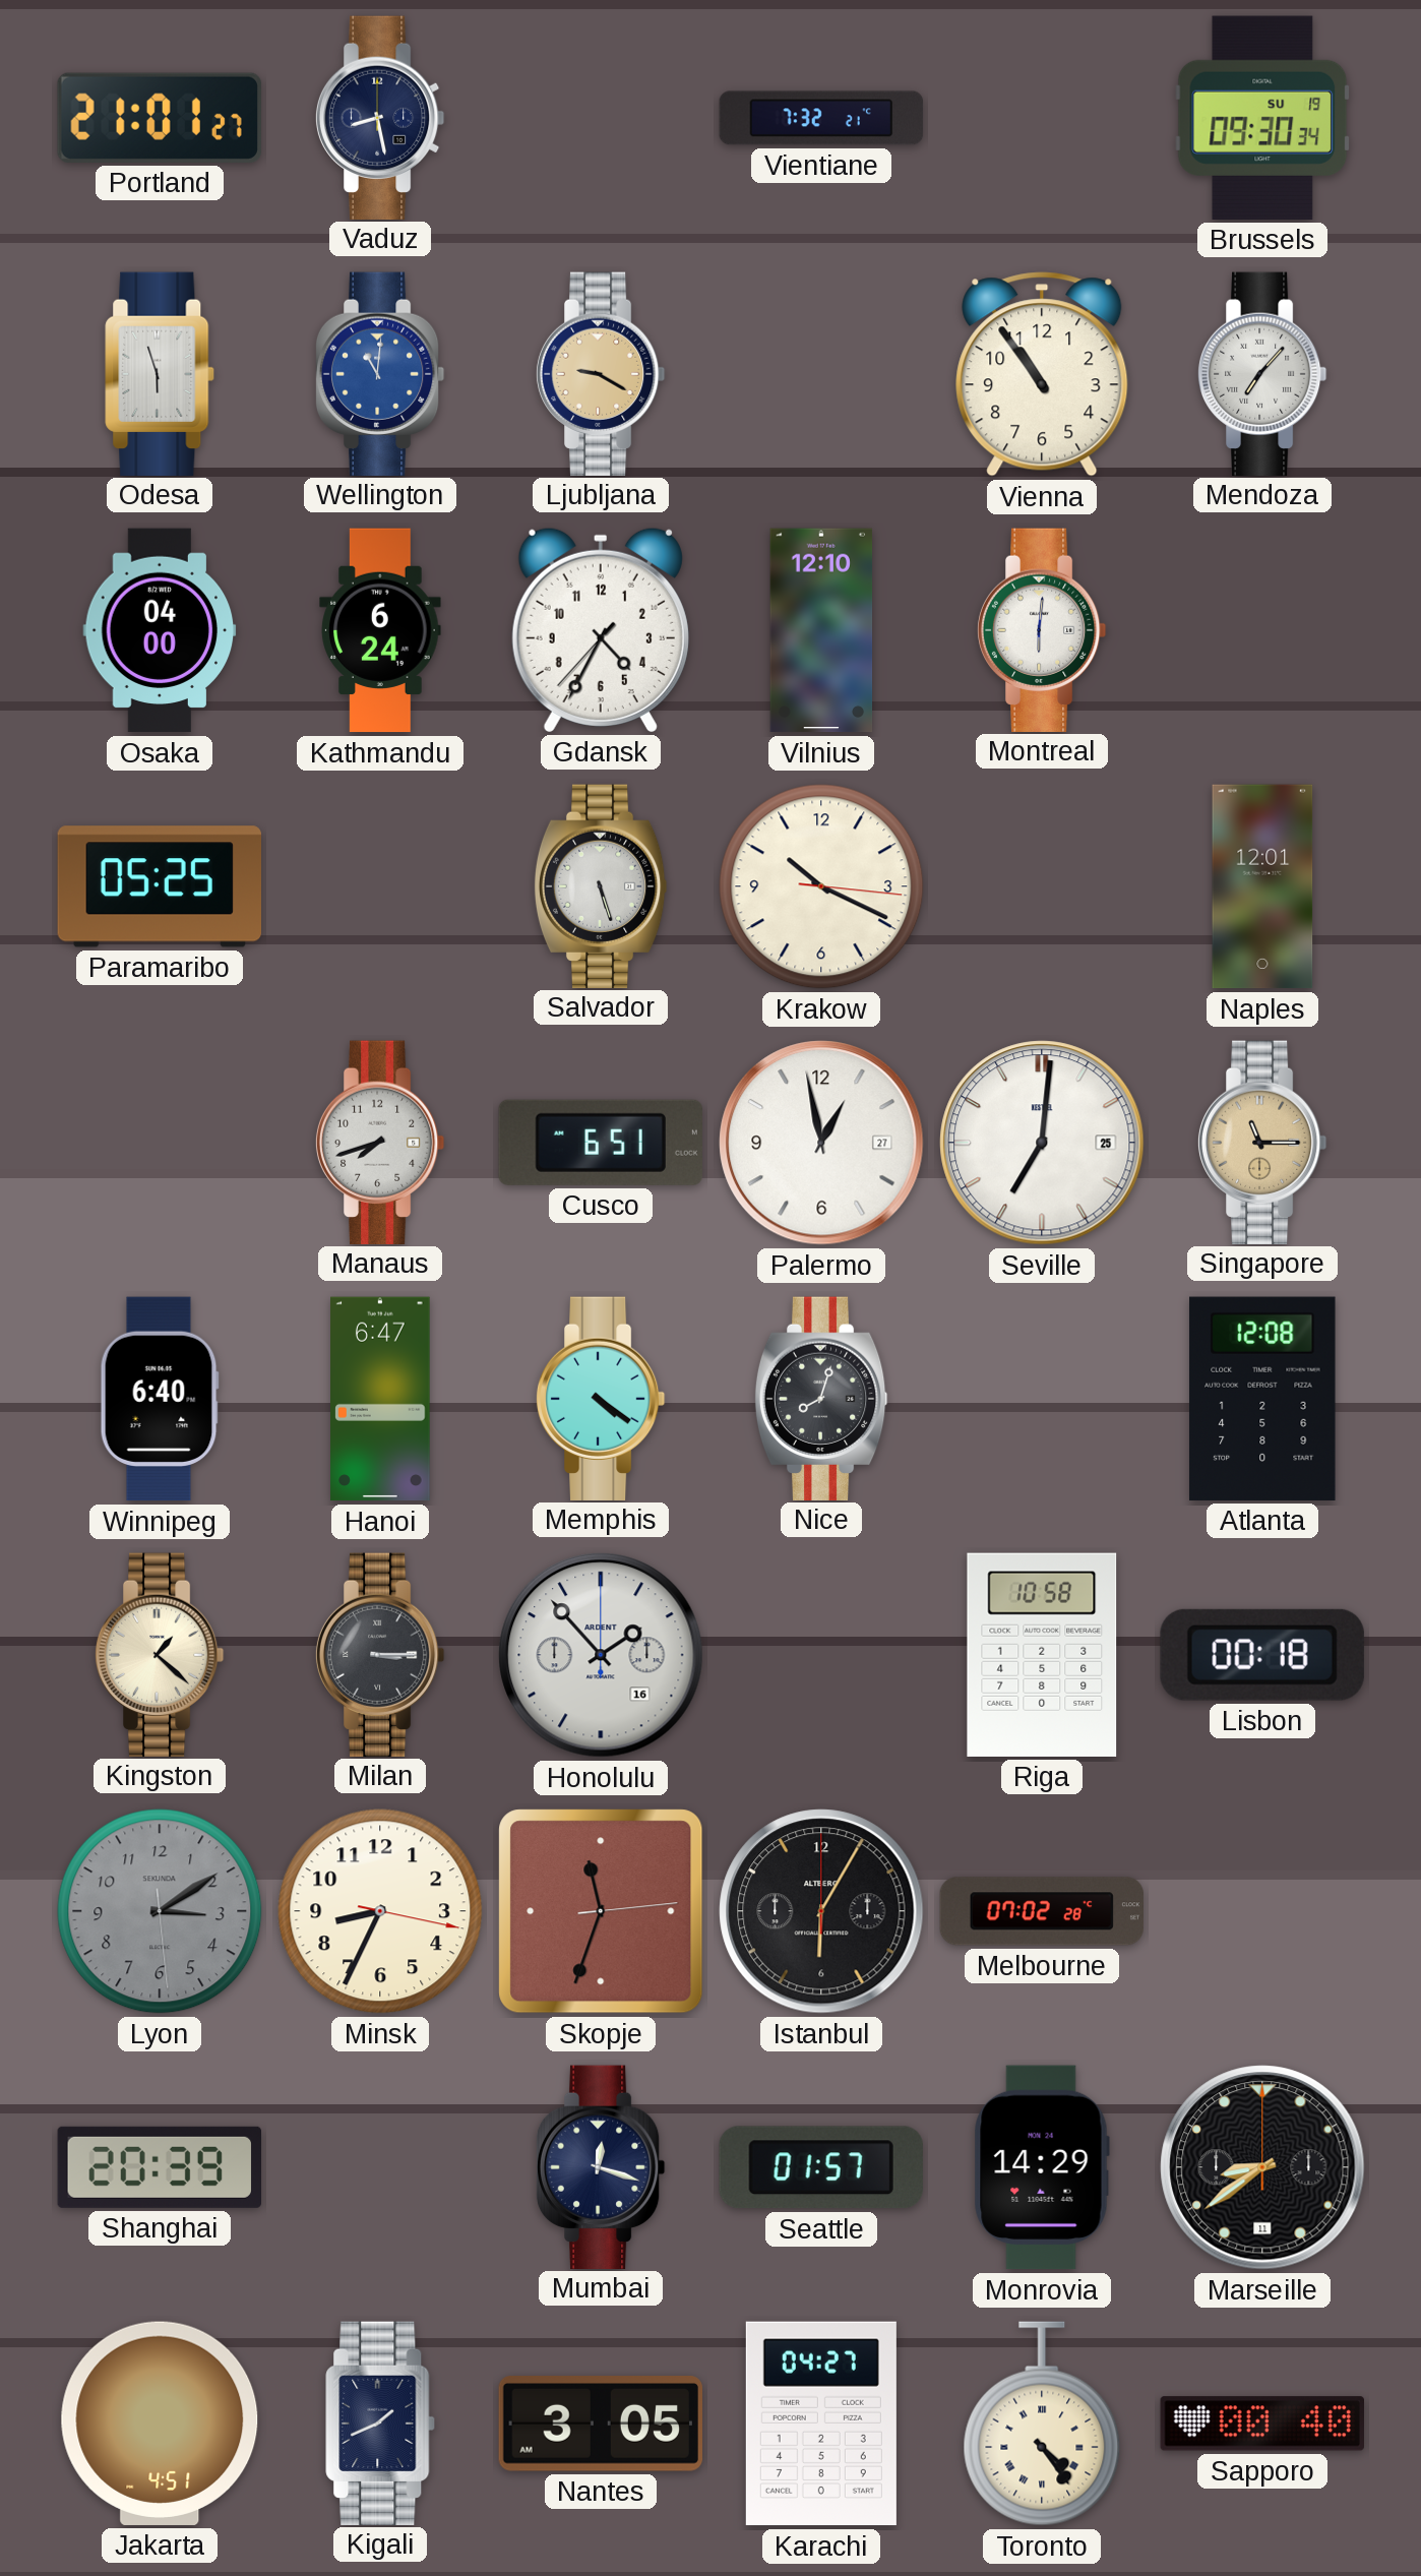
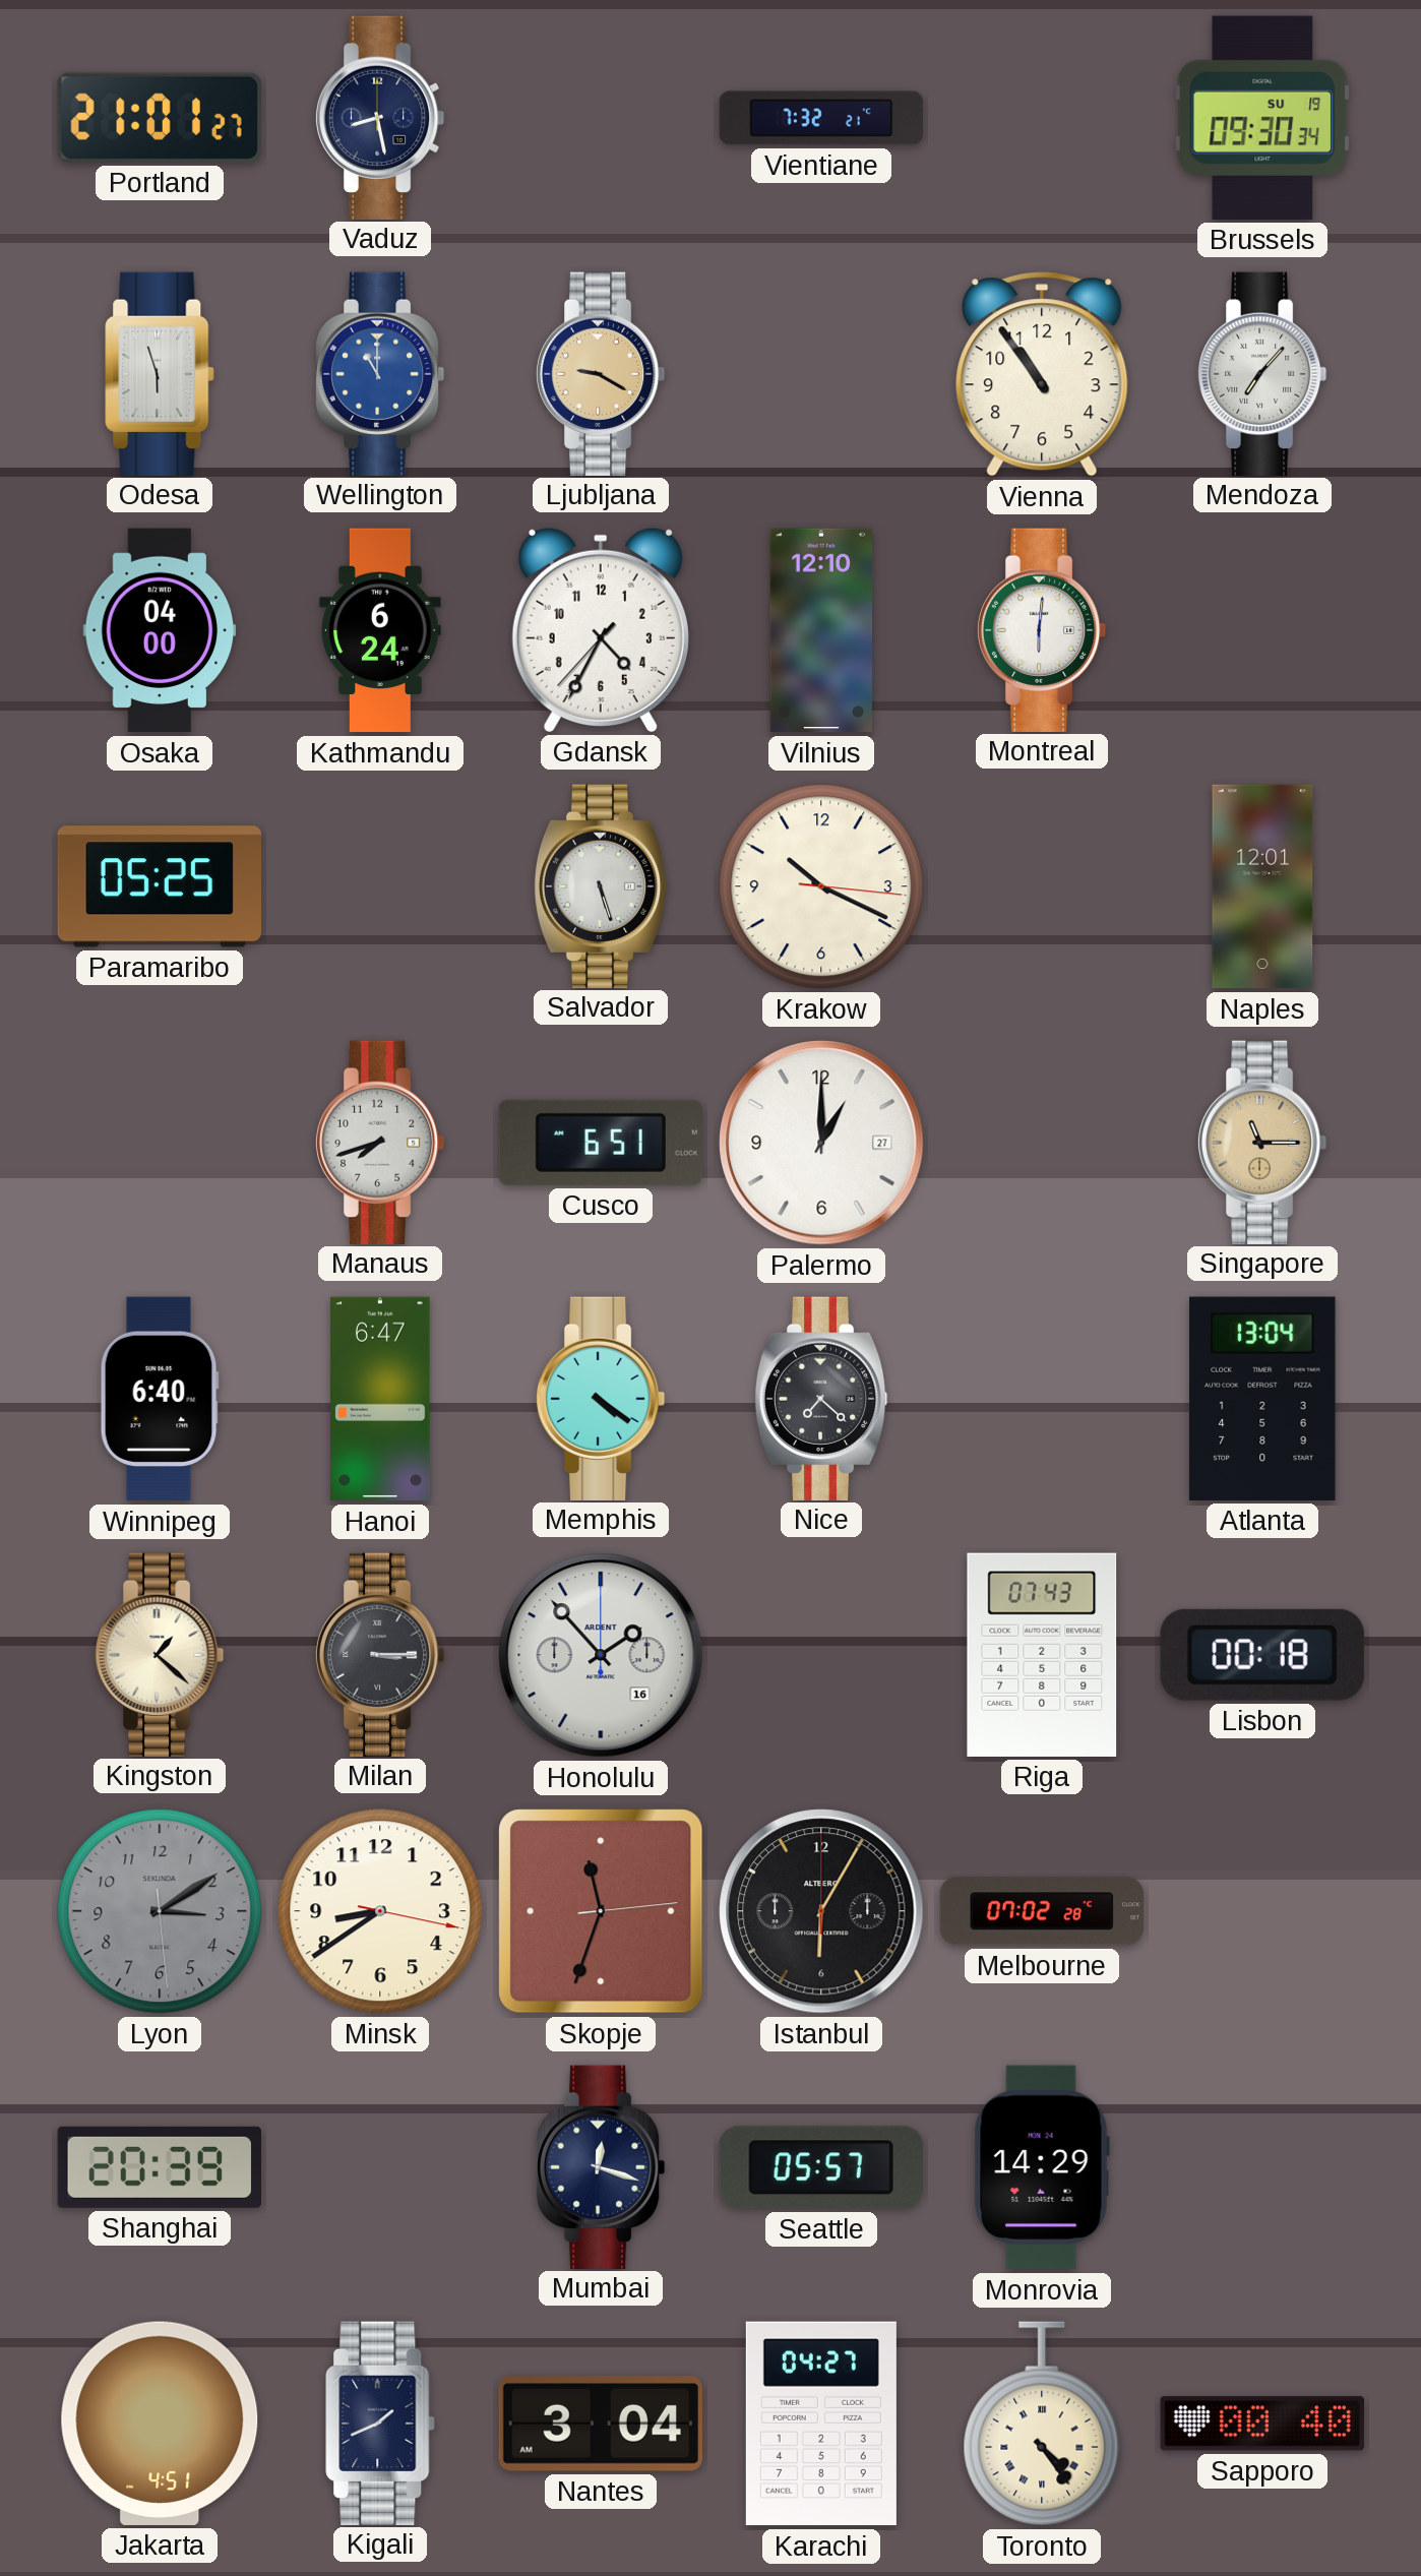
Wellington: 11:01 -> 11:00 (380, 373)
Palermo: 12:58 -> 1:00 (821, 1143)
Seville: 7:01 -> none (1042, 1143)
Nice: 8:03 -> 7:22 (821, 1398)
Atlanta: 12:08 -> 13:04 (1262, 1399)
Riga: 10:58 -> 07:43 (1042, 1655)
Minsk: 8:34 -> 8:39 (380, 1911)
Seattle: 01:57 -> 05:57 (821, 2167)
Marseille: 8:39 -> none (1262, 2167)
Nantes: 3:05 -> 3:04 (600, 2424)
